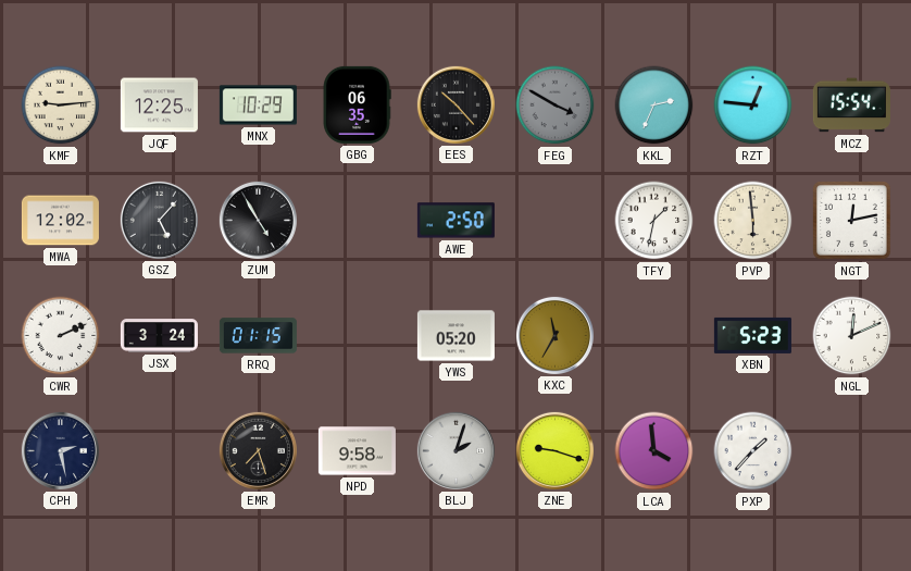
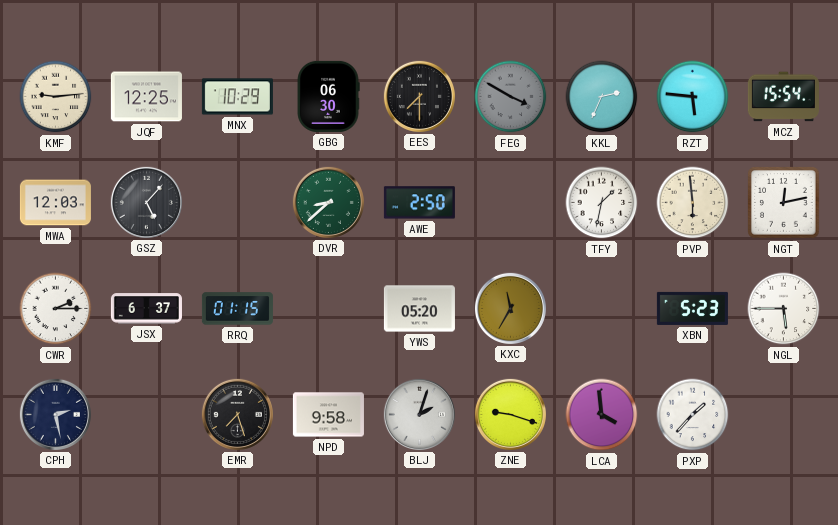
GBG: 06:35 -> 06:30 (328, 96)
EES: 10:23 -> 7:30 (419, 96)
RZT: 12:46 -> 5:46 (693, 97)
MWA: 12:02 -> 12:03 (55, 203)
ZUM: 4:55 -> none (258, 220)
DVR: none -> 8:38 (328, 202)
CWR: 2:11 -> 2:15 (56, 309)
JSX: 3:24 -> 6:37 (146, 309)
NGL: 12:11 -> 5:45 (784, 309)
